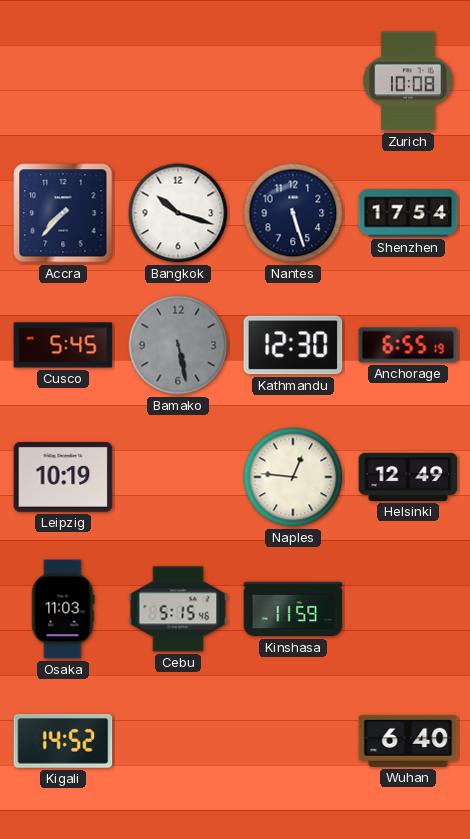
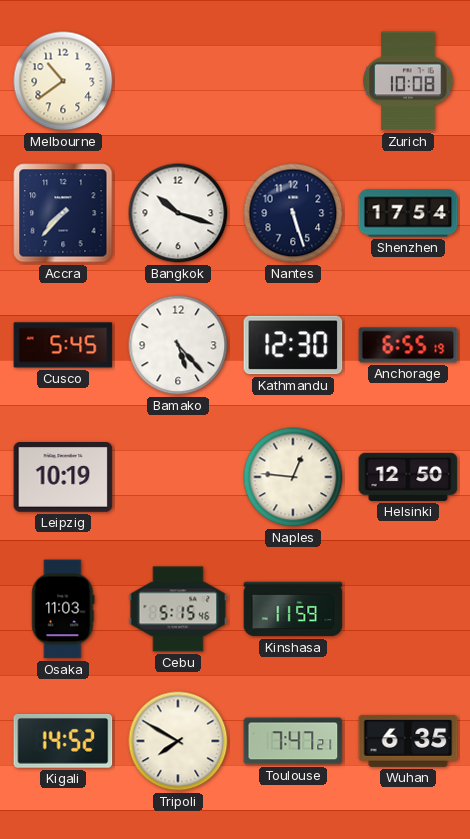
Melbourne: none -> 10:39 (63, 81)
Bamako: 5:28 -> 5:23 (178, 345)
Bamako dial: grey -> white (178, 345)
Helsinki: 12:49 -> 12:50 (408, 477)
Tripoli: none -> 7:50 (178, 741)
Toulouse: none -> 7:47 (293, 741)
Wuhan: 6:40 -> 6:35 (408, 741)
